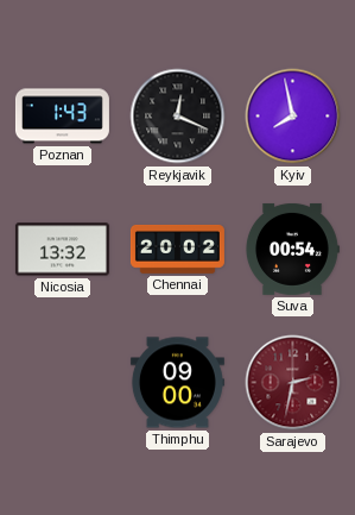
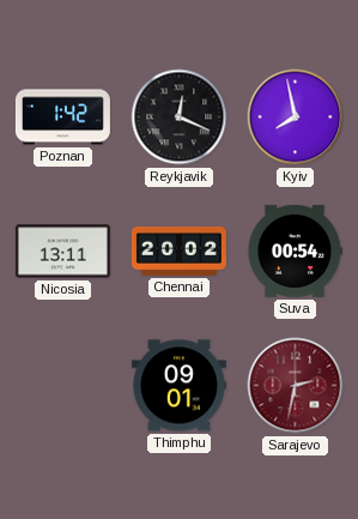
Poznan: 1:43 -> 1:42 (62, 117)
Nicosia: 13:32 -> 13:11 (62, 252)
Thimphu: 09:00 -> 09:01 (178, 386)
